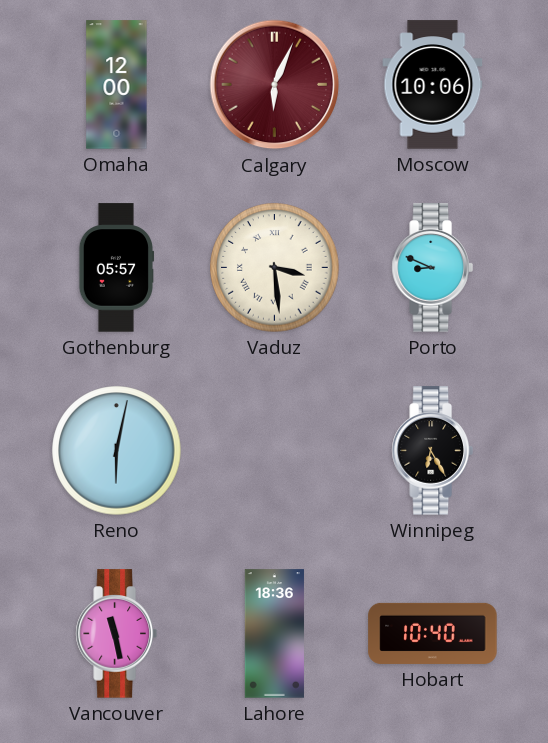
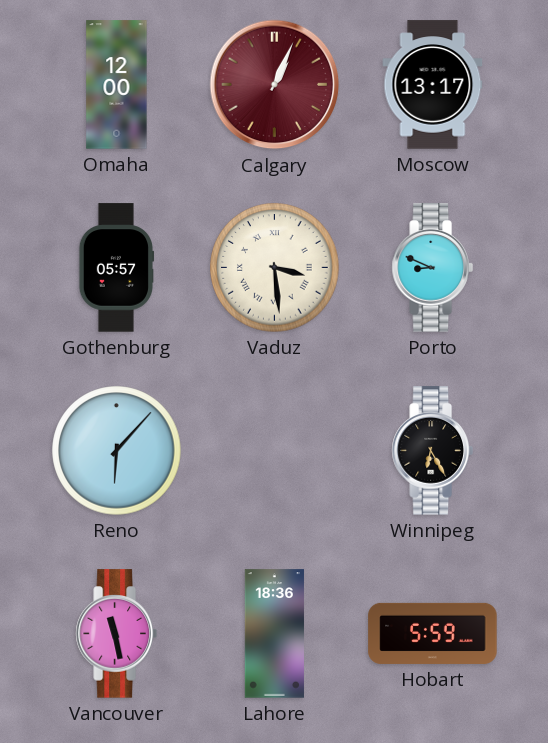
Calgary: 6:04 -> 1:04 (275, 85)
Moscow: 10:06 -> 13:17 (433, 85)
Reno: 6:02 -> 6:07 (117, 451)
Hobart: 10:40 -> 5:59 (433, 633)
